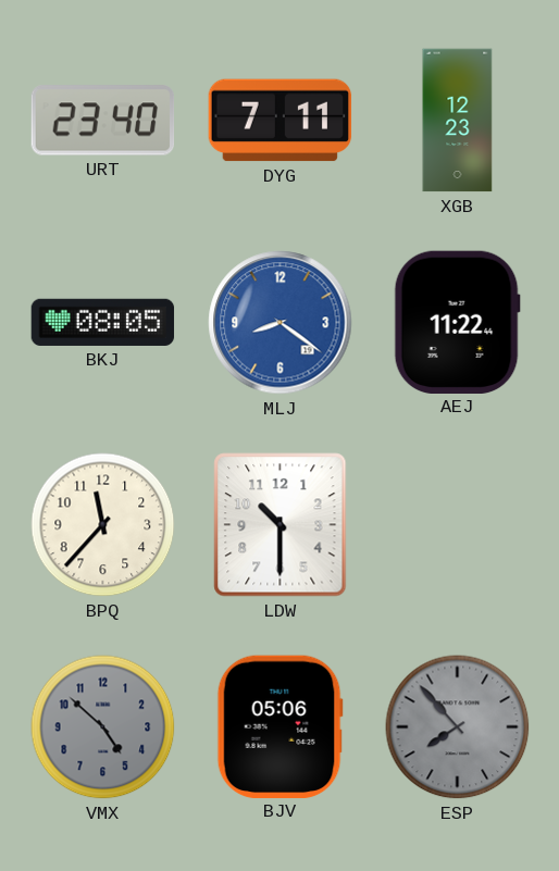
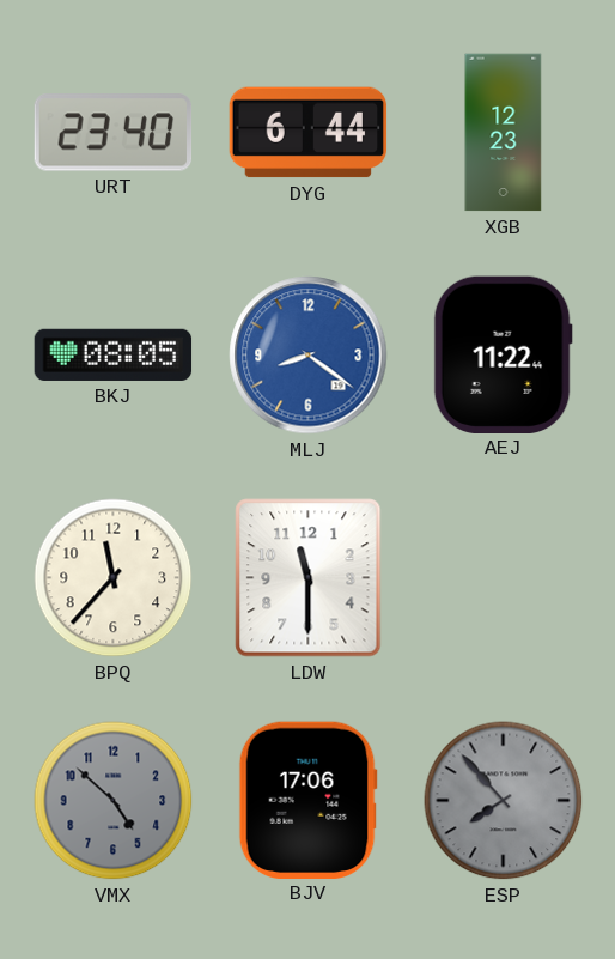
DYG: 7:11 -> 6:44 (309, 133)
LDW: 10:30 -> 11:30 (309, 578)
BJV: 05:06 -> 17:06 (307, 800)
